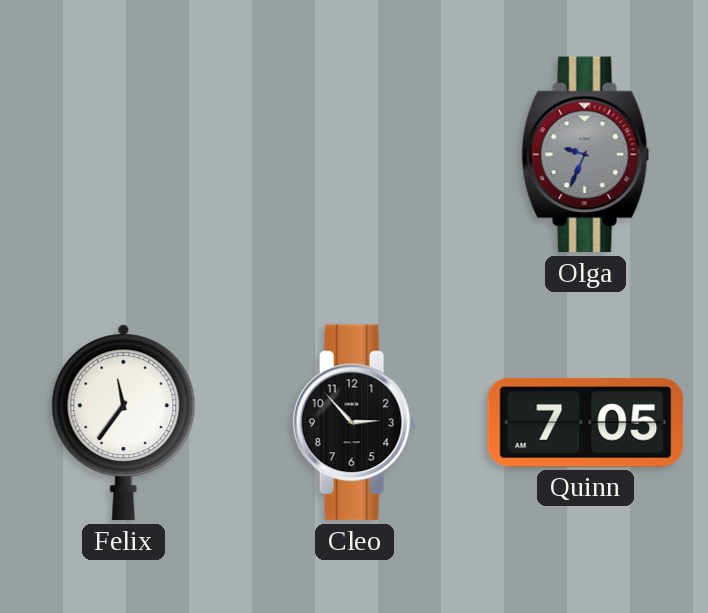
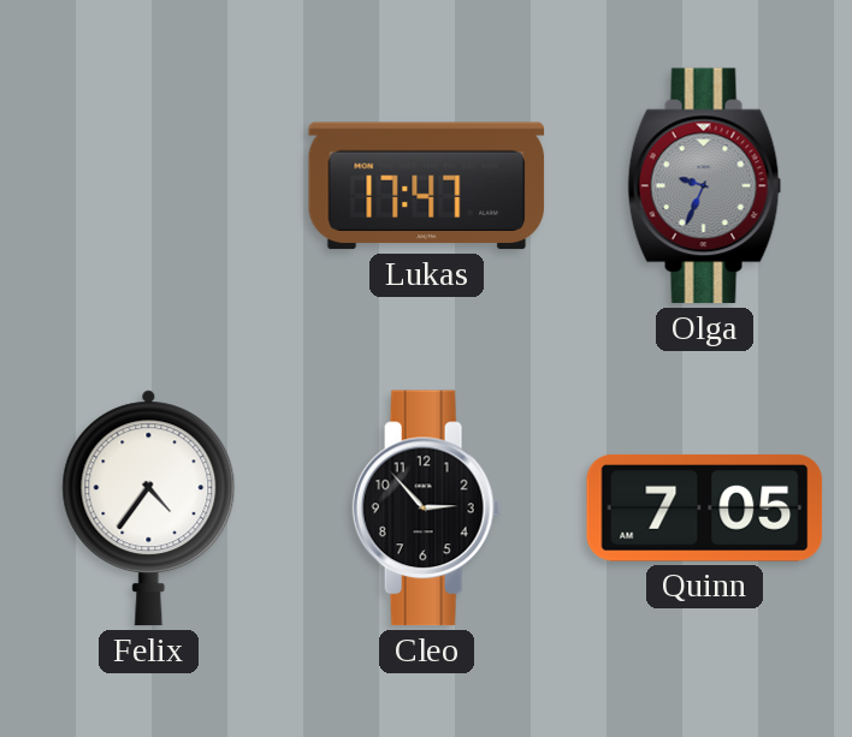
Lukas: none -> 17:47 (427, 186)
Felix: 11:36 -> 4:36 (149, 509)
